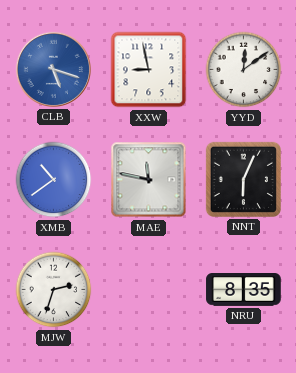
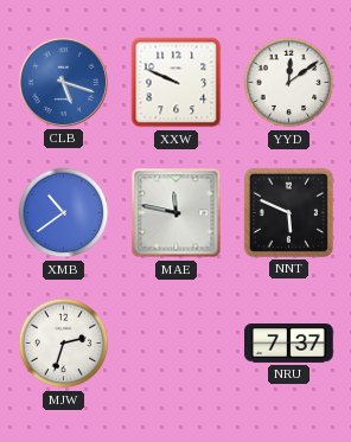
XXW: 8:58 -> 9:49 (177, 83)
NNT: 6:04 -> 5:49 (288, 212)
NRU: 8:35 -> 7:37 (289, 344)
